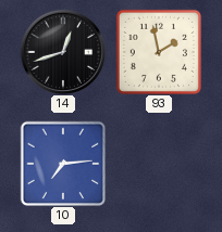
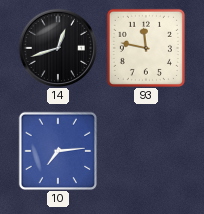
93: 1:58 -> 11:47 (146, 48)
